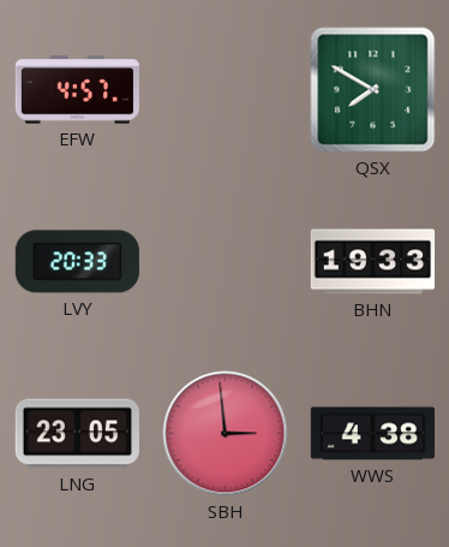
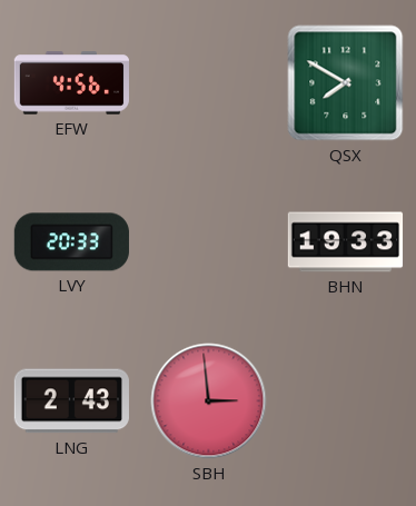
EFW: 4:57 -> 4:56 (71, 83)
LNG: 23:05 -> 2:43 (71, 401)
WWS: 4:38 -> none (373, 434)
